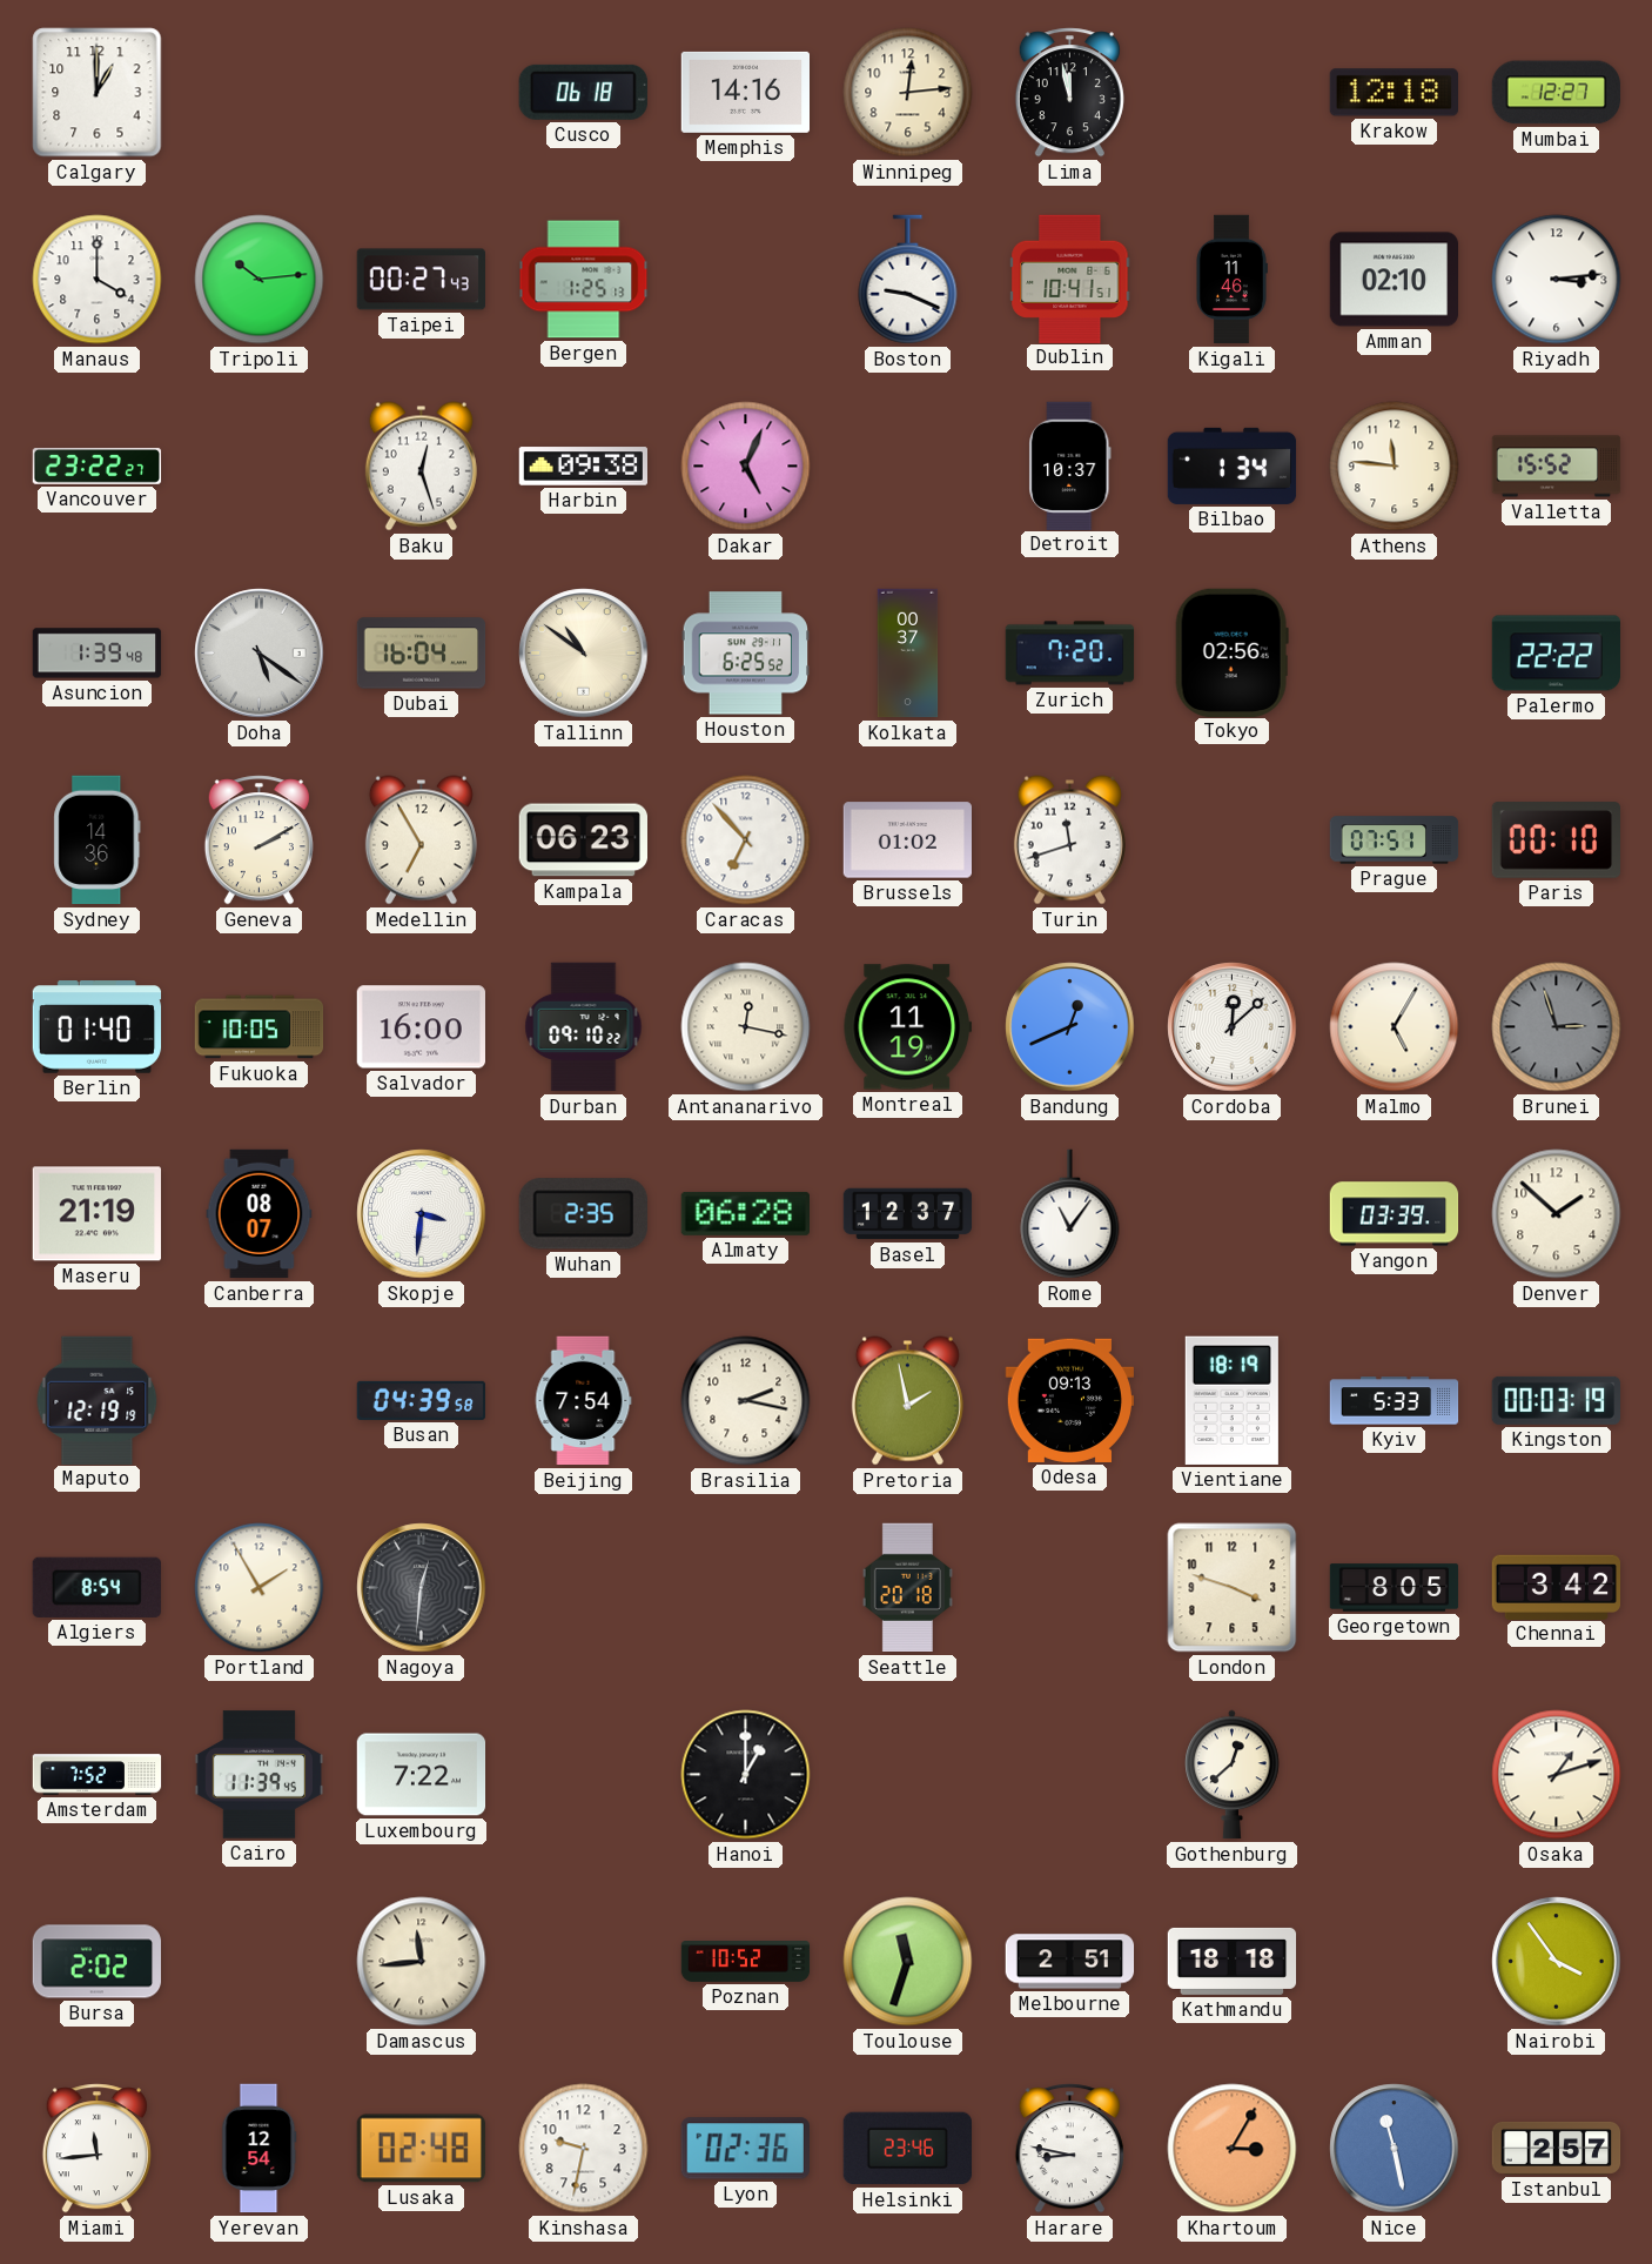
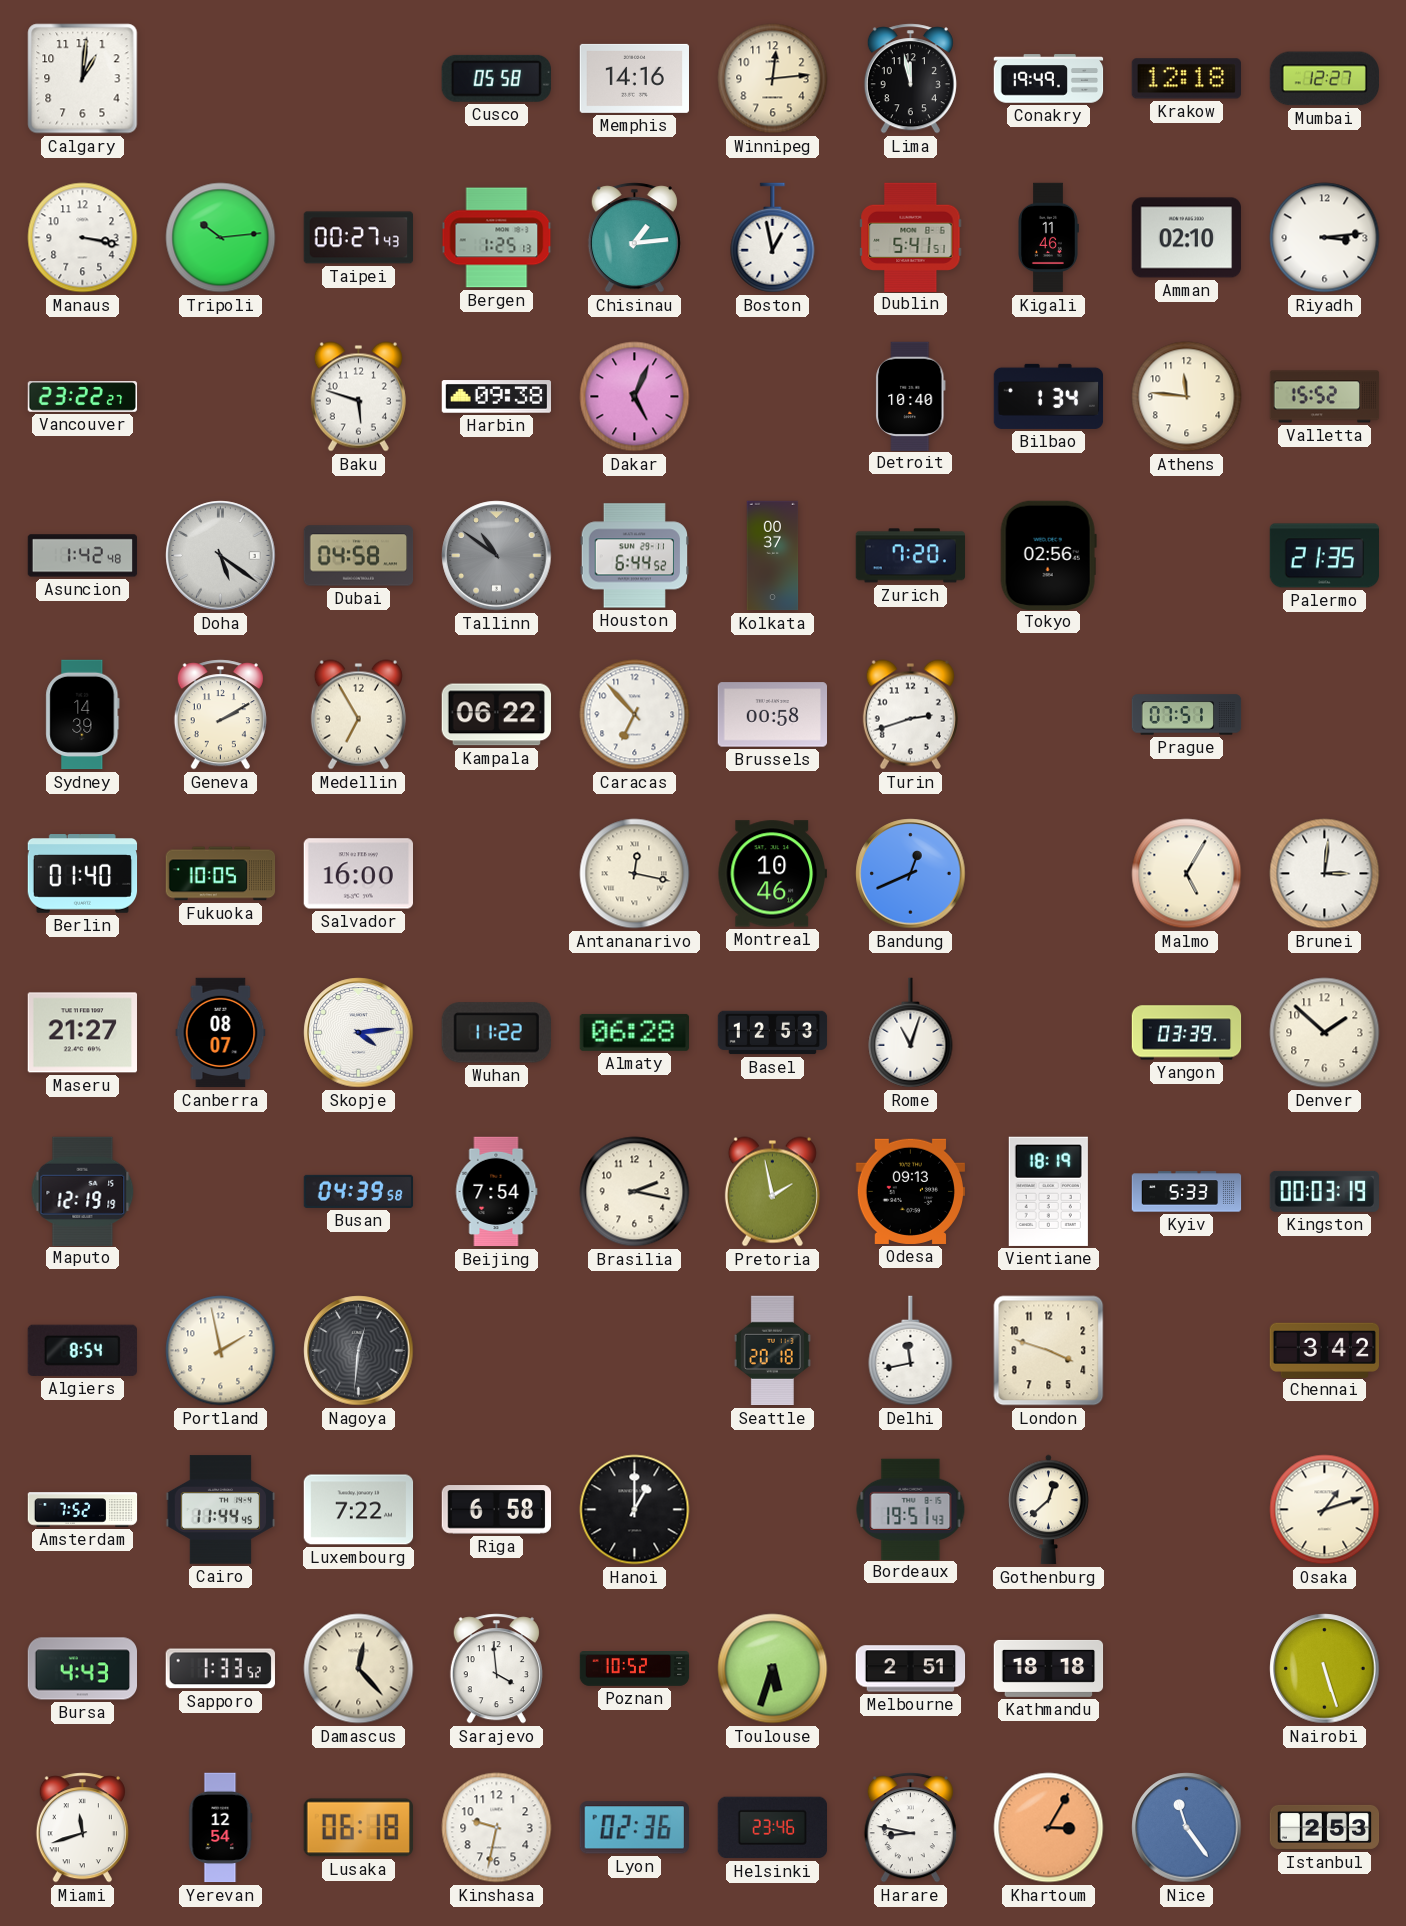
Calgary: 1:00 -> 1:01 (83, 79)
Cusco: 06:18 -> 05:58 (496, 78)
Conakry: none -> 19:49 (1049, 79)
Manaus: 4:00 -> 3:17 (83, 238)
Chisinau: none -> 1:14 (634, 238)
Boston: 9:19 -> 12:58 (773, 238)
Dublin: 10:41 -> 5:41 (911, 237)
Baku: 12:27 -> 5:48 (358, 397)
Detroit: 10:37 -> 10:40 (911, 396)
Asuncion: 1:39 -> 1:42 (83, 556)
Dubai: 16:04 -> 04:58 (359, 556)
Tallinn dial: cream -> grey (497, 556)
Houston: 6:25 -> 6:44 (634, 556)
Palermo: 22:22 -> 21:35 (1325, 556)
Sydney: 14:36 -> 14:39 (83, 715)
Kampala: 06:23 -> 06:22 (496, 715)
Brussels: 01:02 -> 00:58 (773, 715)
Turin: 11:42 -> 2:42 (910, 715)
Paris: 00:10 -> none (1556, 840)
Durban: 09:10 -> none (584, 1027)
Montreal: 11:19 -> 10:46 (772, 874)
Cordoba: 12:08 -> none (1233, 1027)
Brunei: 2:57 -> 3:01 (1325, 874)
Brunei dial: grey -> white (1325, 874)
Maseru: 21:19 -> 21:27 (82, 1033)
Skopje: 3:31 -> 4:14 (359, 1033)
Wuhan: 2:35 -> 11:22 (496, 1033)
Basel: 12:37 -> 12:53 (773, 1033)
Rome: 11:06 -> 11:03 (911, 1033)
Portland: 1:55 -> 1:58 (221, 1351)
Delhi: none -> 11:43 (911, 1351)
Georgetown: 8:05 -> none (1395, 1588)
Cairo: 11:39 -> 11:44 (221, 1510)
Riga: none -> 6:58 (497, 1510)
Bordeaux: none -> 19:51 (911, 1509)
Bursa: 2:02 -> 4:43 (83, 1669)
Sapporo: none -> 1:33 (220, 1669)
Damascus: 11:44 -> 12:23 (359, 1669)
Sarajevo: none -> 3:59 (496, 1669)
Toulouse: 11:33 -> 5:33 (773, 1669)
Nairobi: 3:54 -> 5:27 (1325, 1669)
Miami: 11:44 -> 11:42 (82, 1828)
Lusaka: 02:48 -> 06:18 (358, 1828)
Nice: 11:28 -> 11:24 (1187, 1828)
Istanbul: 2:57 -> 2:53 (1325, 1827)
